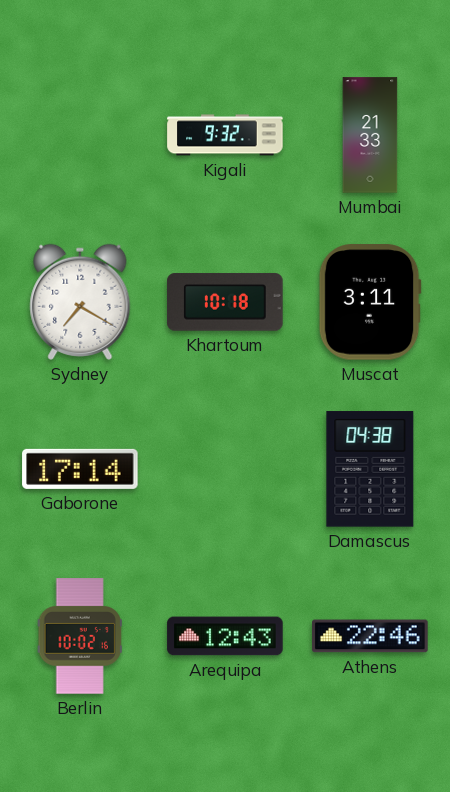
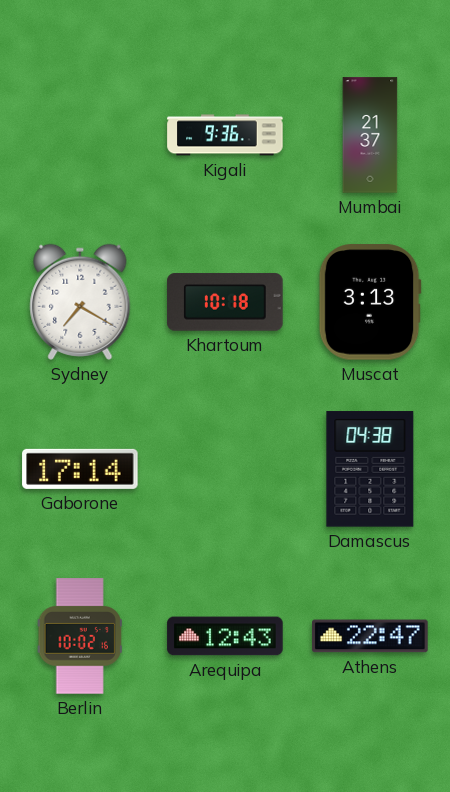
Kigali: 9:32 -> 9:36 (225, 135)
Mumbai: 21:33 -> 21:37 (370, 135)
Muscat: 3:11 -> 3:13 (370, 302)
Athens: 22:46 -> 22:47 (370, 636)
